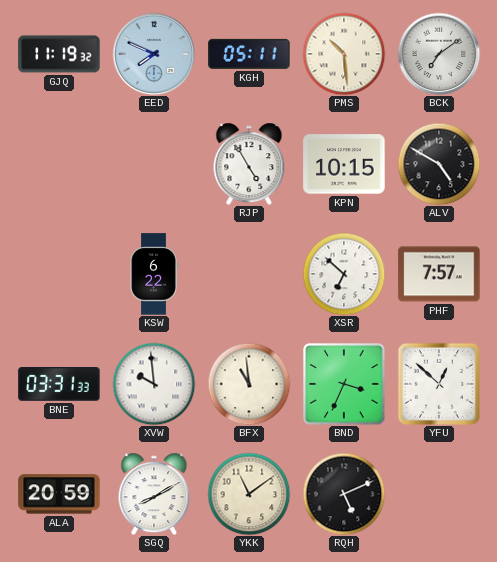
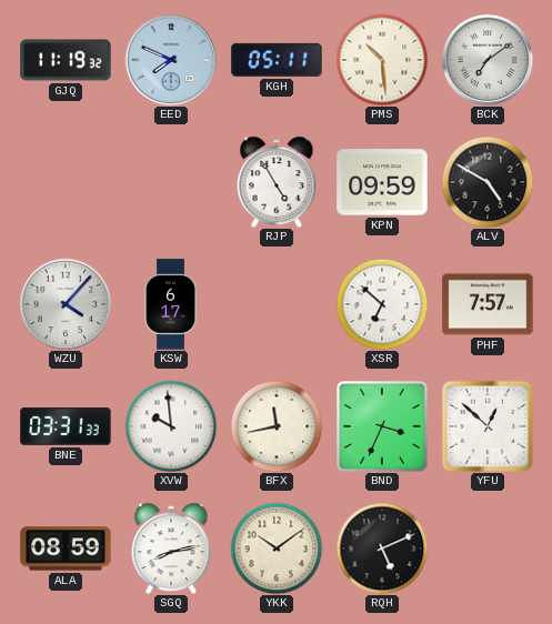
KPN: 10:15 -> 09:59 (382, 182)
WZU: none -> 4:07 (66, 304)
KSW: 6:22 -> 6:17 (171, 304)
BFX: 10:59 -> 11:43 (277, 426)
ALA: 20:59 -> 08:59 (66, 548)
SGQ: 8:10 -> 8:13 (171, 548)
YKK: 11:09 -> 10:09 (277, 548)
